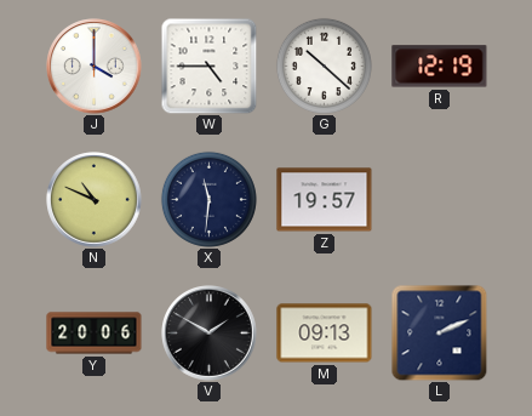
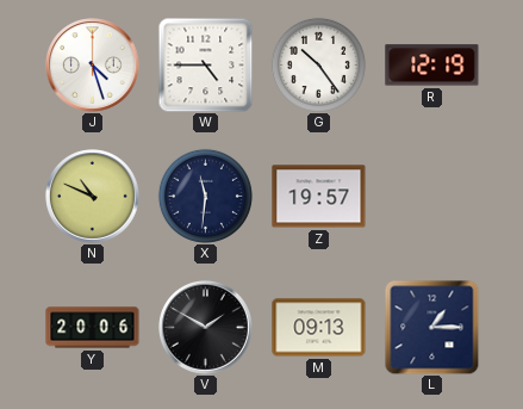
J: 4:00 -> 4:27 (93, 66)
G: 10:22 -> 10:24 (318, 64)
L: 2:11 -> 1:15 (431, 327)
